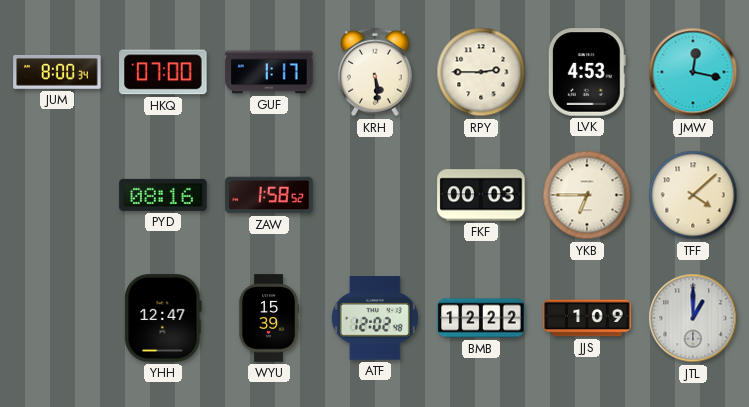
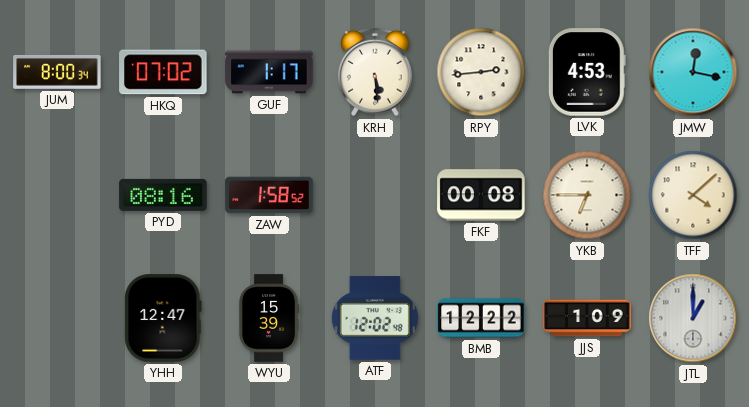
HKQ: 07:00 -> 07:02 (163, 72)
RPY: 2:45 -> 2:44 (481, 72)
FKF: 00:03 -> 00:08 (481, 195)
